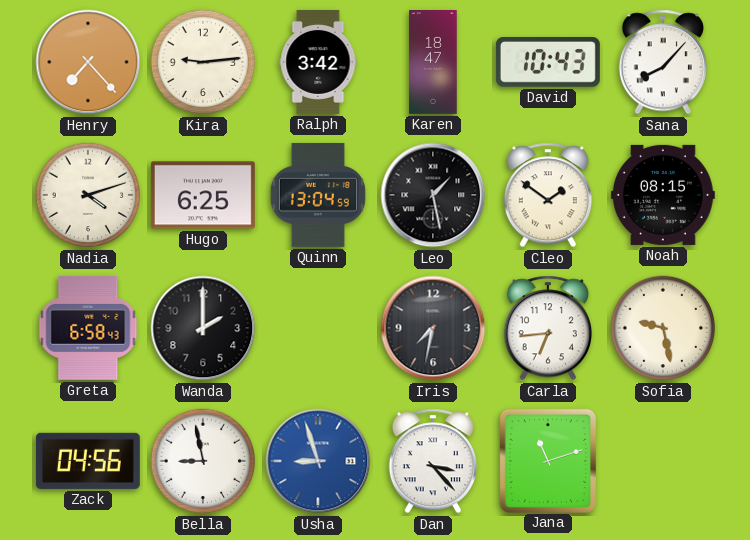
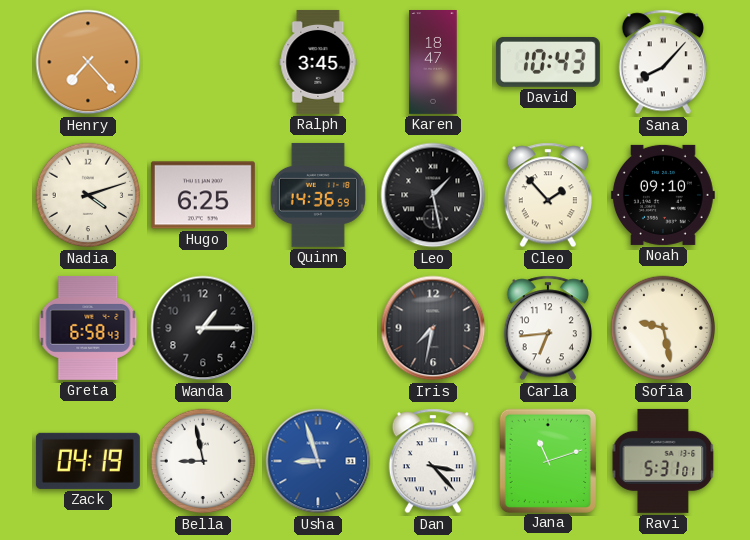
Kira: 9:14 -> none (203, 62)
Ralph: 3:42 -> 3:45 (318, 62)
Quinn: 13:04 -> 14:36 (318, 195)
Cleo: 1:51 -> 1:53 (548, 195)
Noah: 08:15 -> 09:10 (663, 195)
Wanda: 2:00 -> 1:15 (203, 328)
Zack: 04:56 -> 04:19 (88, 461)
Ravi: none -> 5:31 (663, 461)
